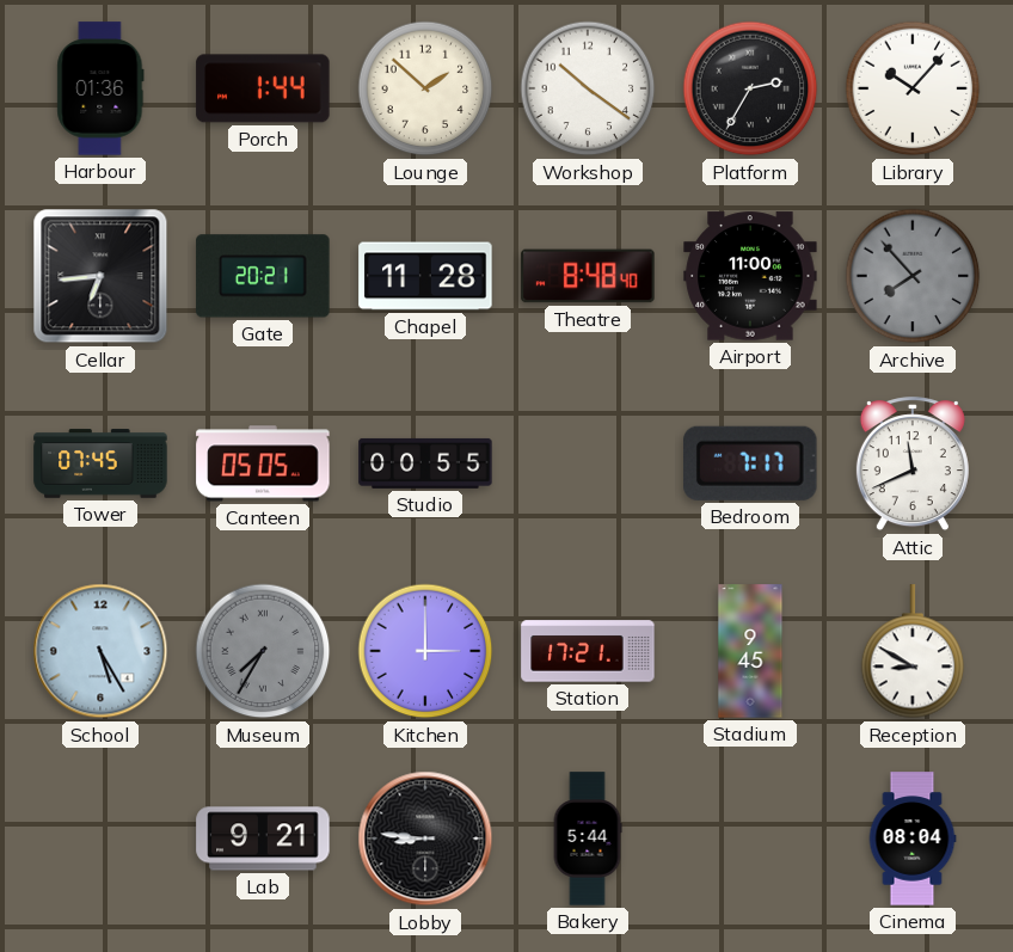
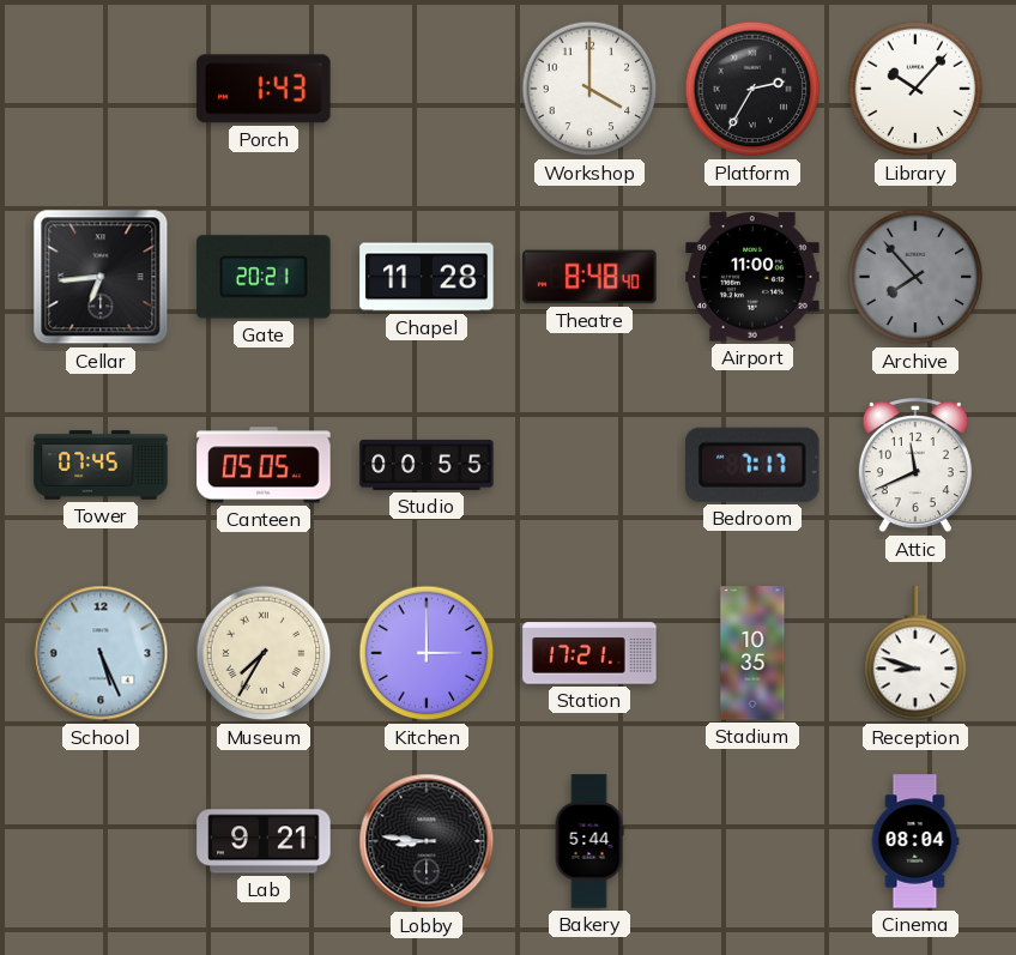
Harbour: 01:36 -> none (100, 88)
Porch: 1:44 -> 1:43 (264, 89)
Lounge: 1:52 -> none (425, 88)
Workshop: 10:21 -> 4:00 (589, 89)
School: 5:25 -> 5:26 (101, 653)
Museum dial: grey -> cream (264, 653)
Stadium: 9:45 -> 10:35 (752, 653)
Reception: 8:50 -> 8:48 (915, 654)
